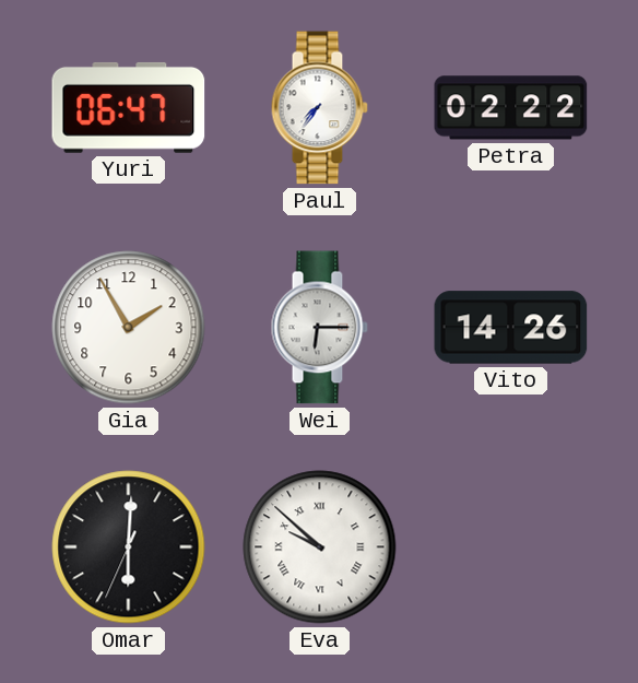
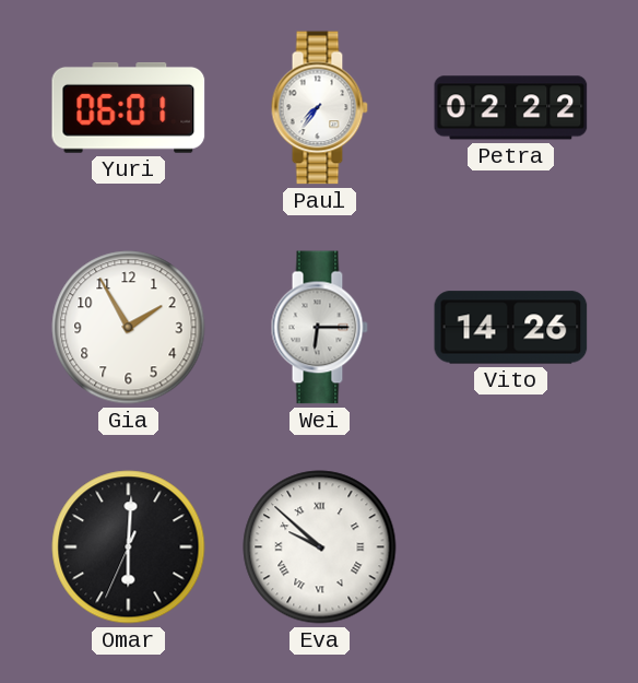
Yuri: 06:47 -> 06:01 (129, 107)
